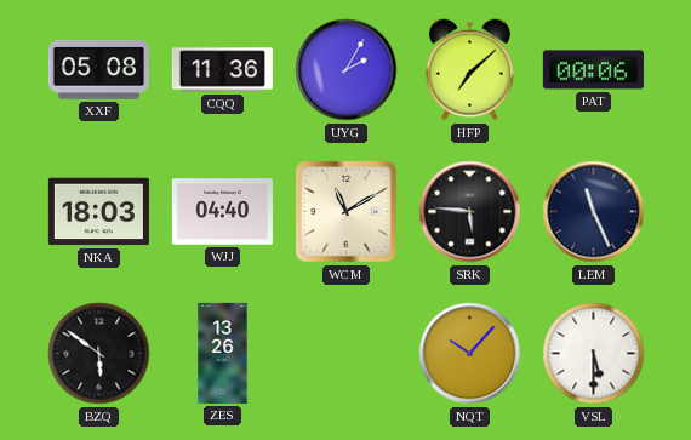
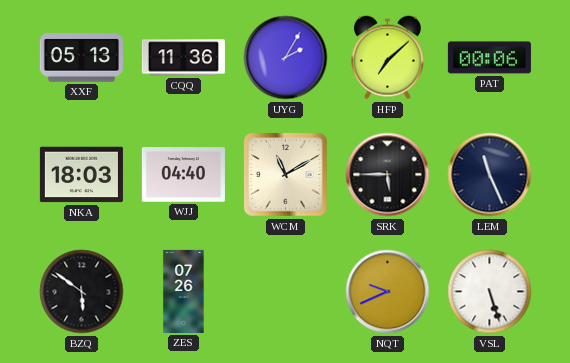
XXF: 05:08 -> 05:13 (81, 58)
SRK: 5:46 -> 5:45 (388, 175)
ZES: 13:26 -> 07:26 (184, 291)
NQT: 10:07 -> 9:41 (388, 292)
VSL: 5:30 -> 5:27 (490, 292)
